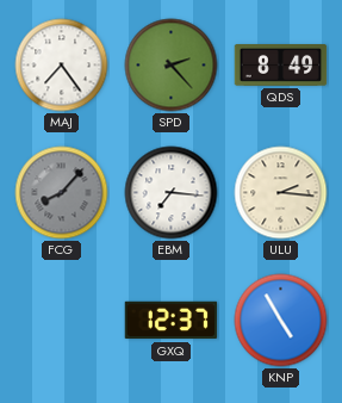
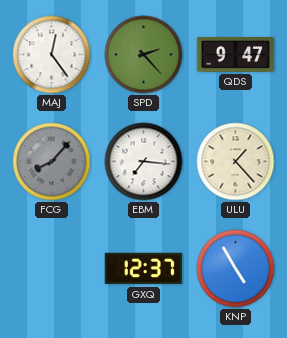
MAJ: 7:24 -> 12:24 (52, 55)
QDS: 8:49 -> 9:47 (236, 55)
ULU: 2:16 -> 1:23 (236, 162)
